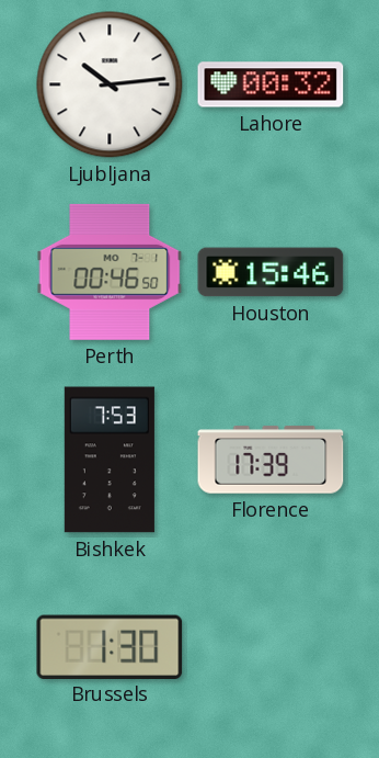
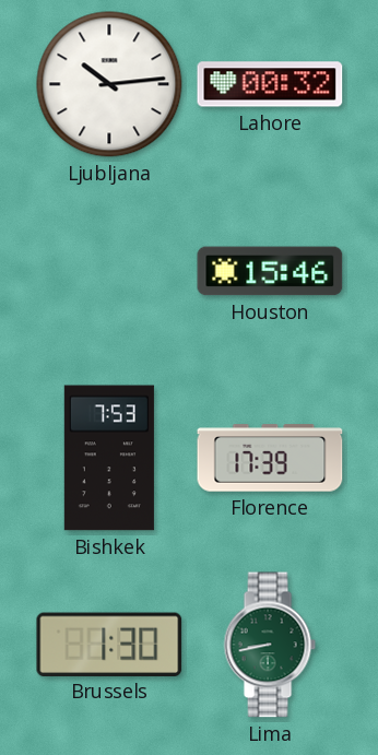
Perth: 00:46 -> none (110, 272)
Lima: none -> 8:43 (270, 645)
